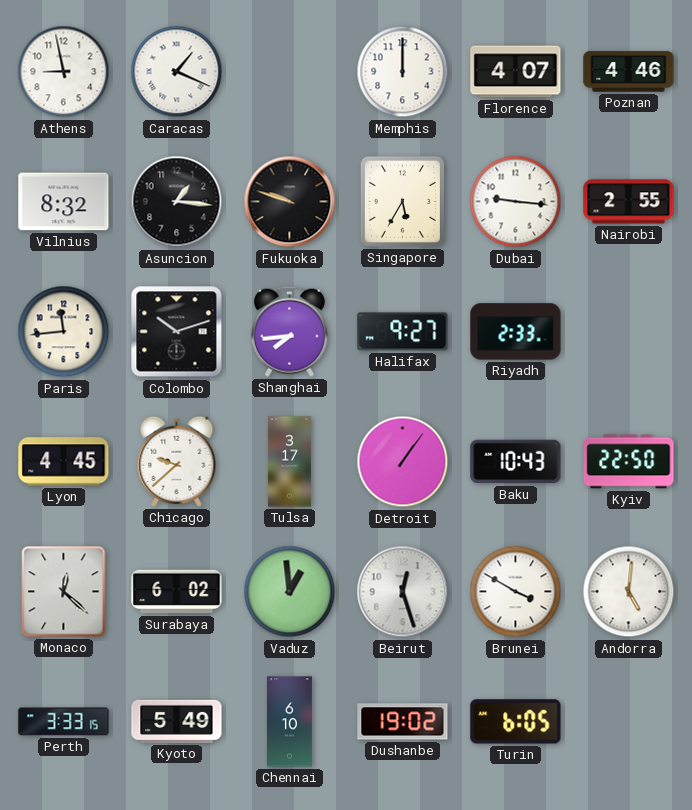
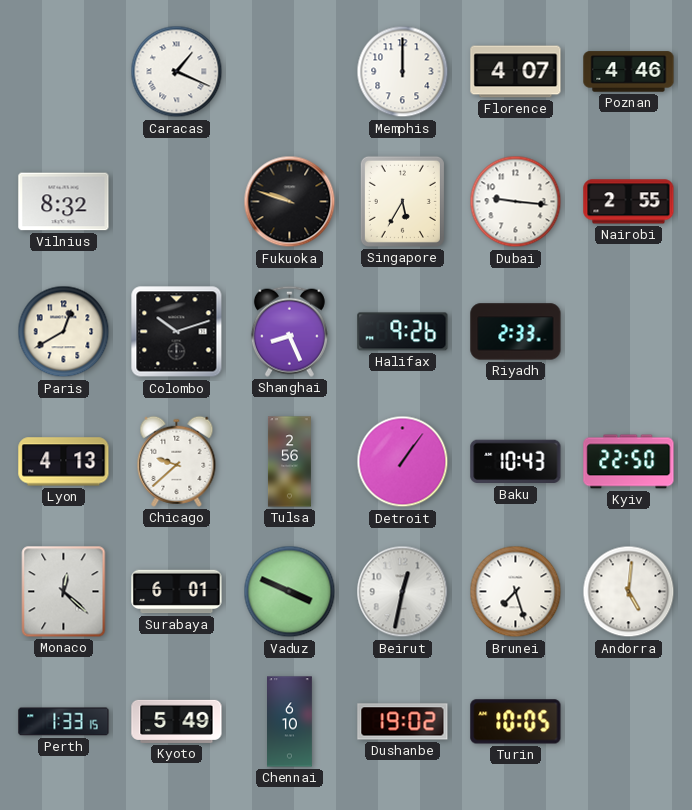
Athens: 8:58 -> none (64, 72)
Asuncion: 1:16 -> none (177, 202)
Paris: 11:44 -> 12:40 (64, 332)
Shanghai: 7:44 -> 8:26 (289, 331)
Halifax: 9:27 -> 9:26 (403, 332)
Lyon: 4:45 -> 4:13 (64, 462)
Tulsa: 3:17 -> 2:56 (289, 462)
Surabaya: 6:02 -> 6:01 (177, 592)
Vaduz: 12:59 -> 3:49 (290, 592)
Beirut: 12:27 -> 12:32 (403, 592)
Brunei: 3:50 -> 7:27 (516, 592)
Perth: 3:33 -> 1:33 (64, 722)
Turin: 6:05 -> 10:05 (516, 722)
